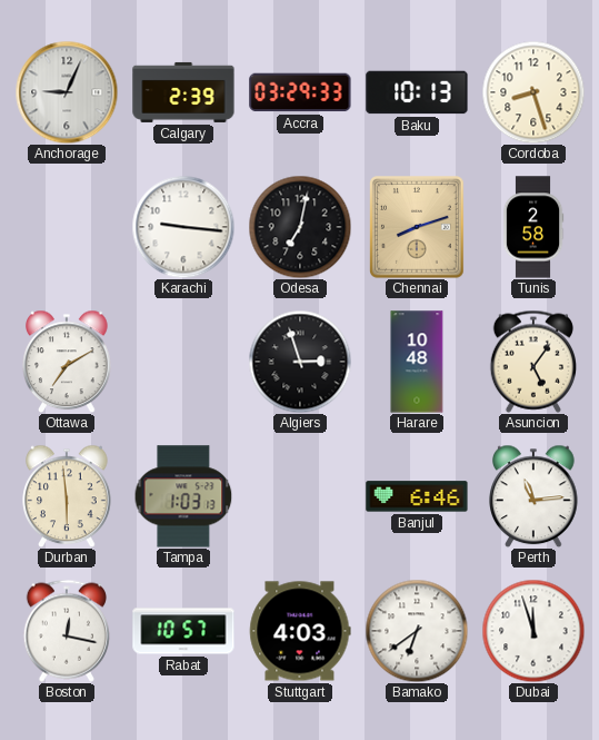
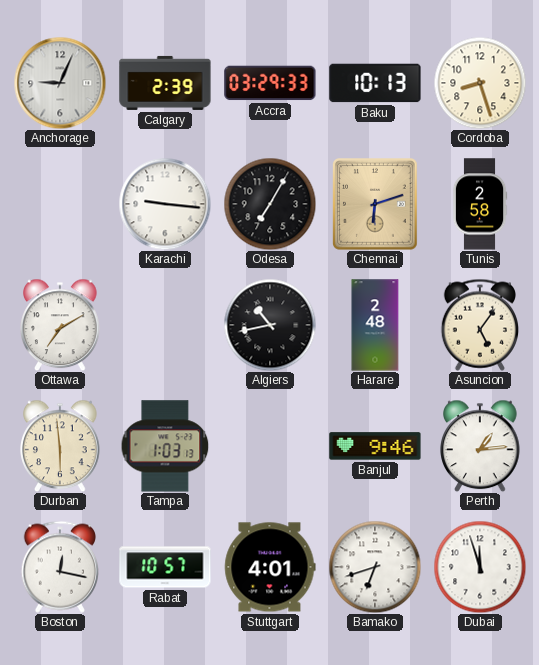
Odesa: 7:02 -> 7:05 (270, 204)
Chennai: 8:12 -> 6:12 (376, 205)
Algiers: 2:57 -> 10:43 (270, 325)
Harare: 10:48 -> 2:48 (375, 325)
Banjul: 6:46 -> 9:46 (375, 446)
Perth: 11:14 -> 1:14 (480, 446)
Stuttgart: 4:03 -> 4:01 (270, 567)
Bamako: 6:39 -> 6:42 (375, 567)
